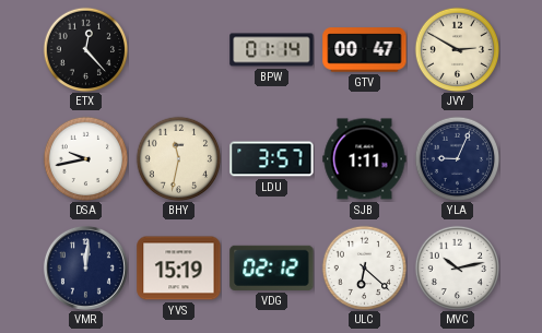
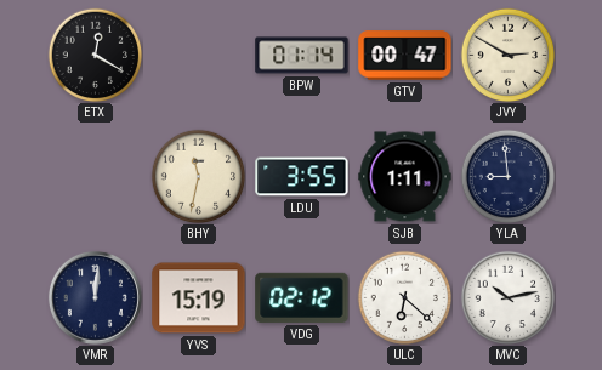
ETX: 12:23 -> 12:20 (95, 55)
DSA: 9:43 -> none (85, 158)
LDU: 3:57 -> 3:55 (302, 177)
YLA: 9:04 -> 8:59 (507, 176)
